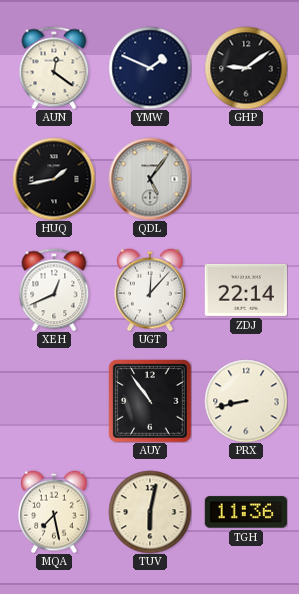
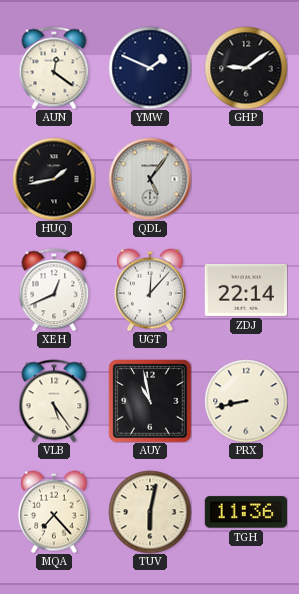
VLB: none -> 5:24 (54, 401)
AUY: 10:54 -> 10:58 (150, 401)
MQA: 7:28 -> 7:23 (54, 512)
